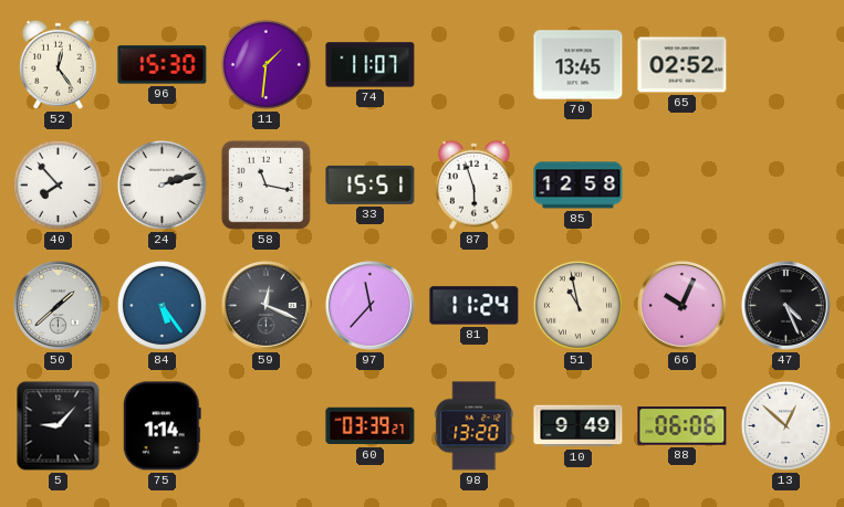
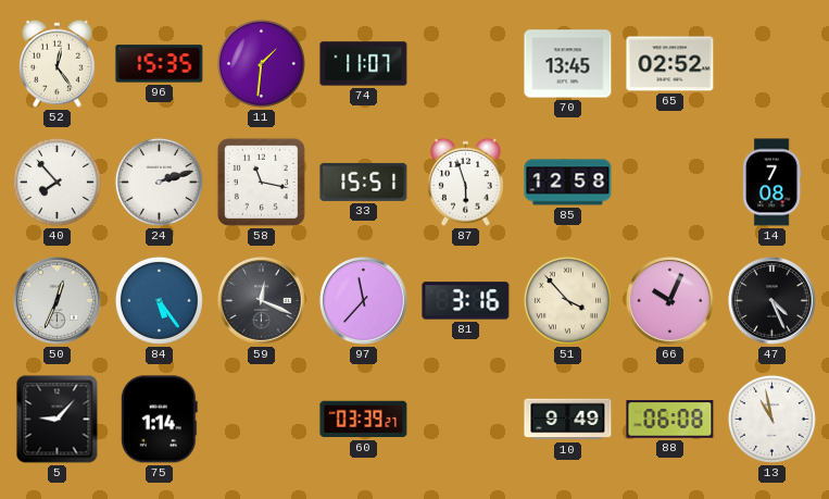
96: 15:30 -> 15:35 (160, 64)
14: none -> 7:08 (771, 183)
50: 1:38 -> 12:34 (58, 301)
81: 11:24 -> 3:16 (466, 301)
51: 10:58 -> 3:53 (567, 300)
98: 13:20 -> none (475, 426)
88: 06:06 -> 06:08 (670, 420)
13: 12:52 -> 10:58 (771, 419)
